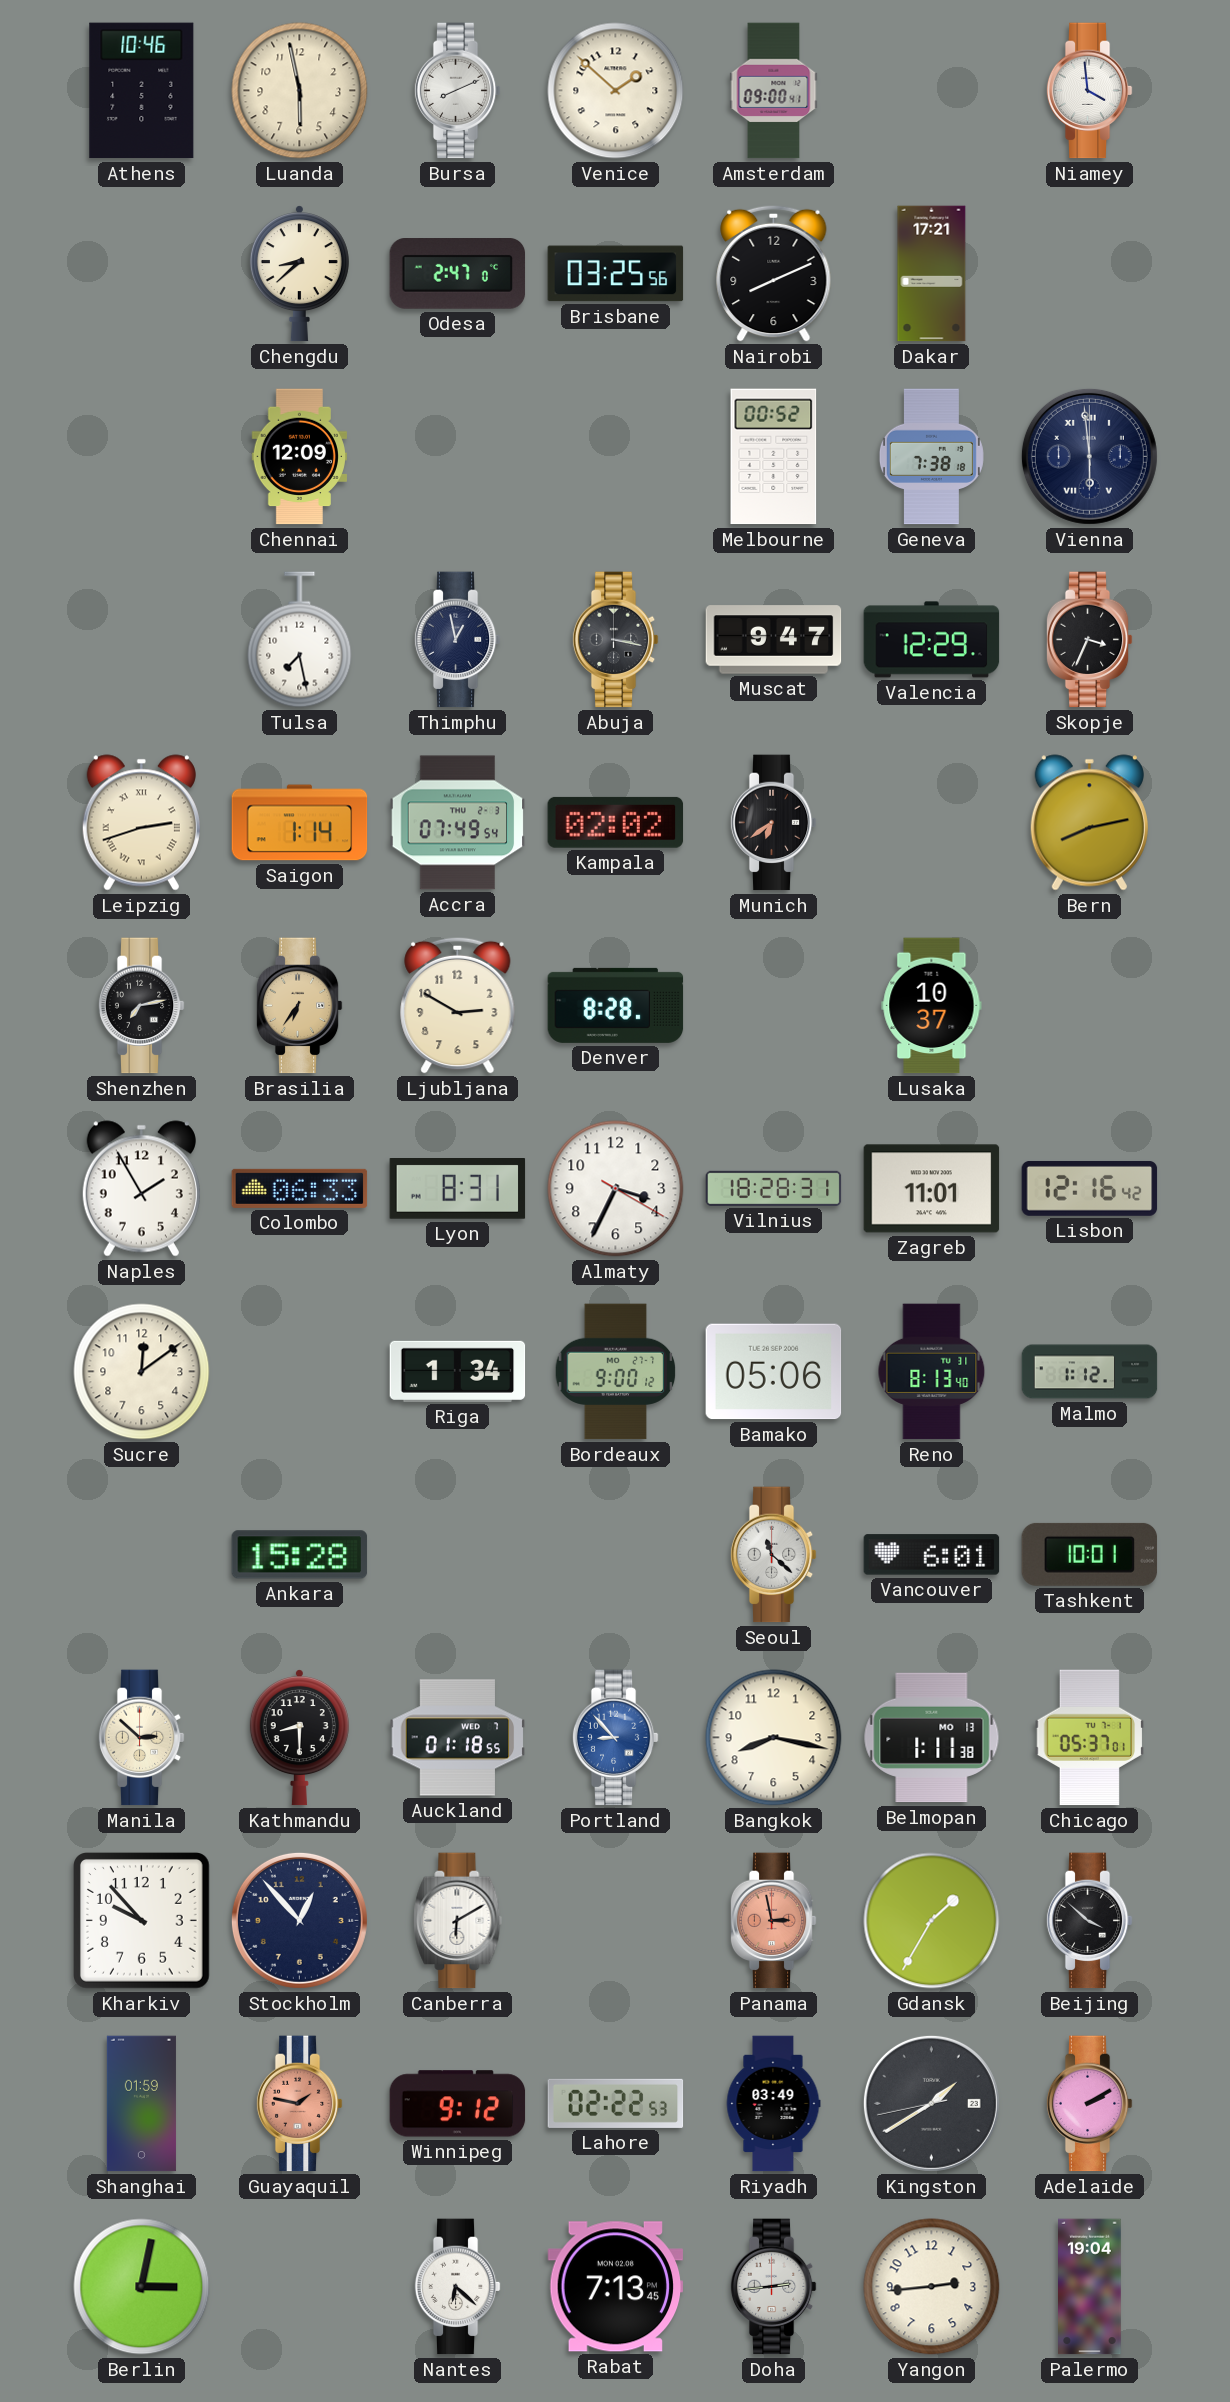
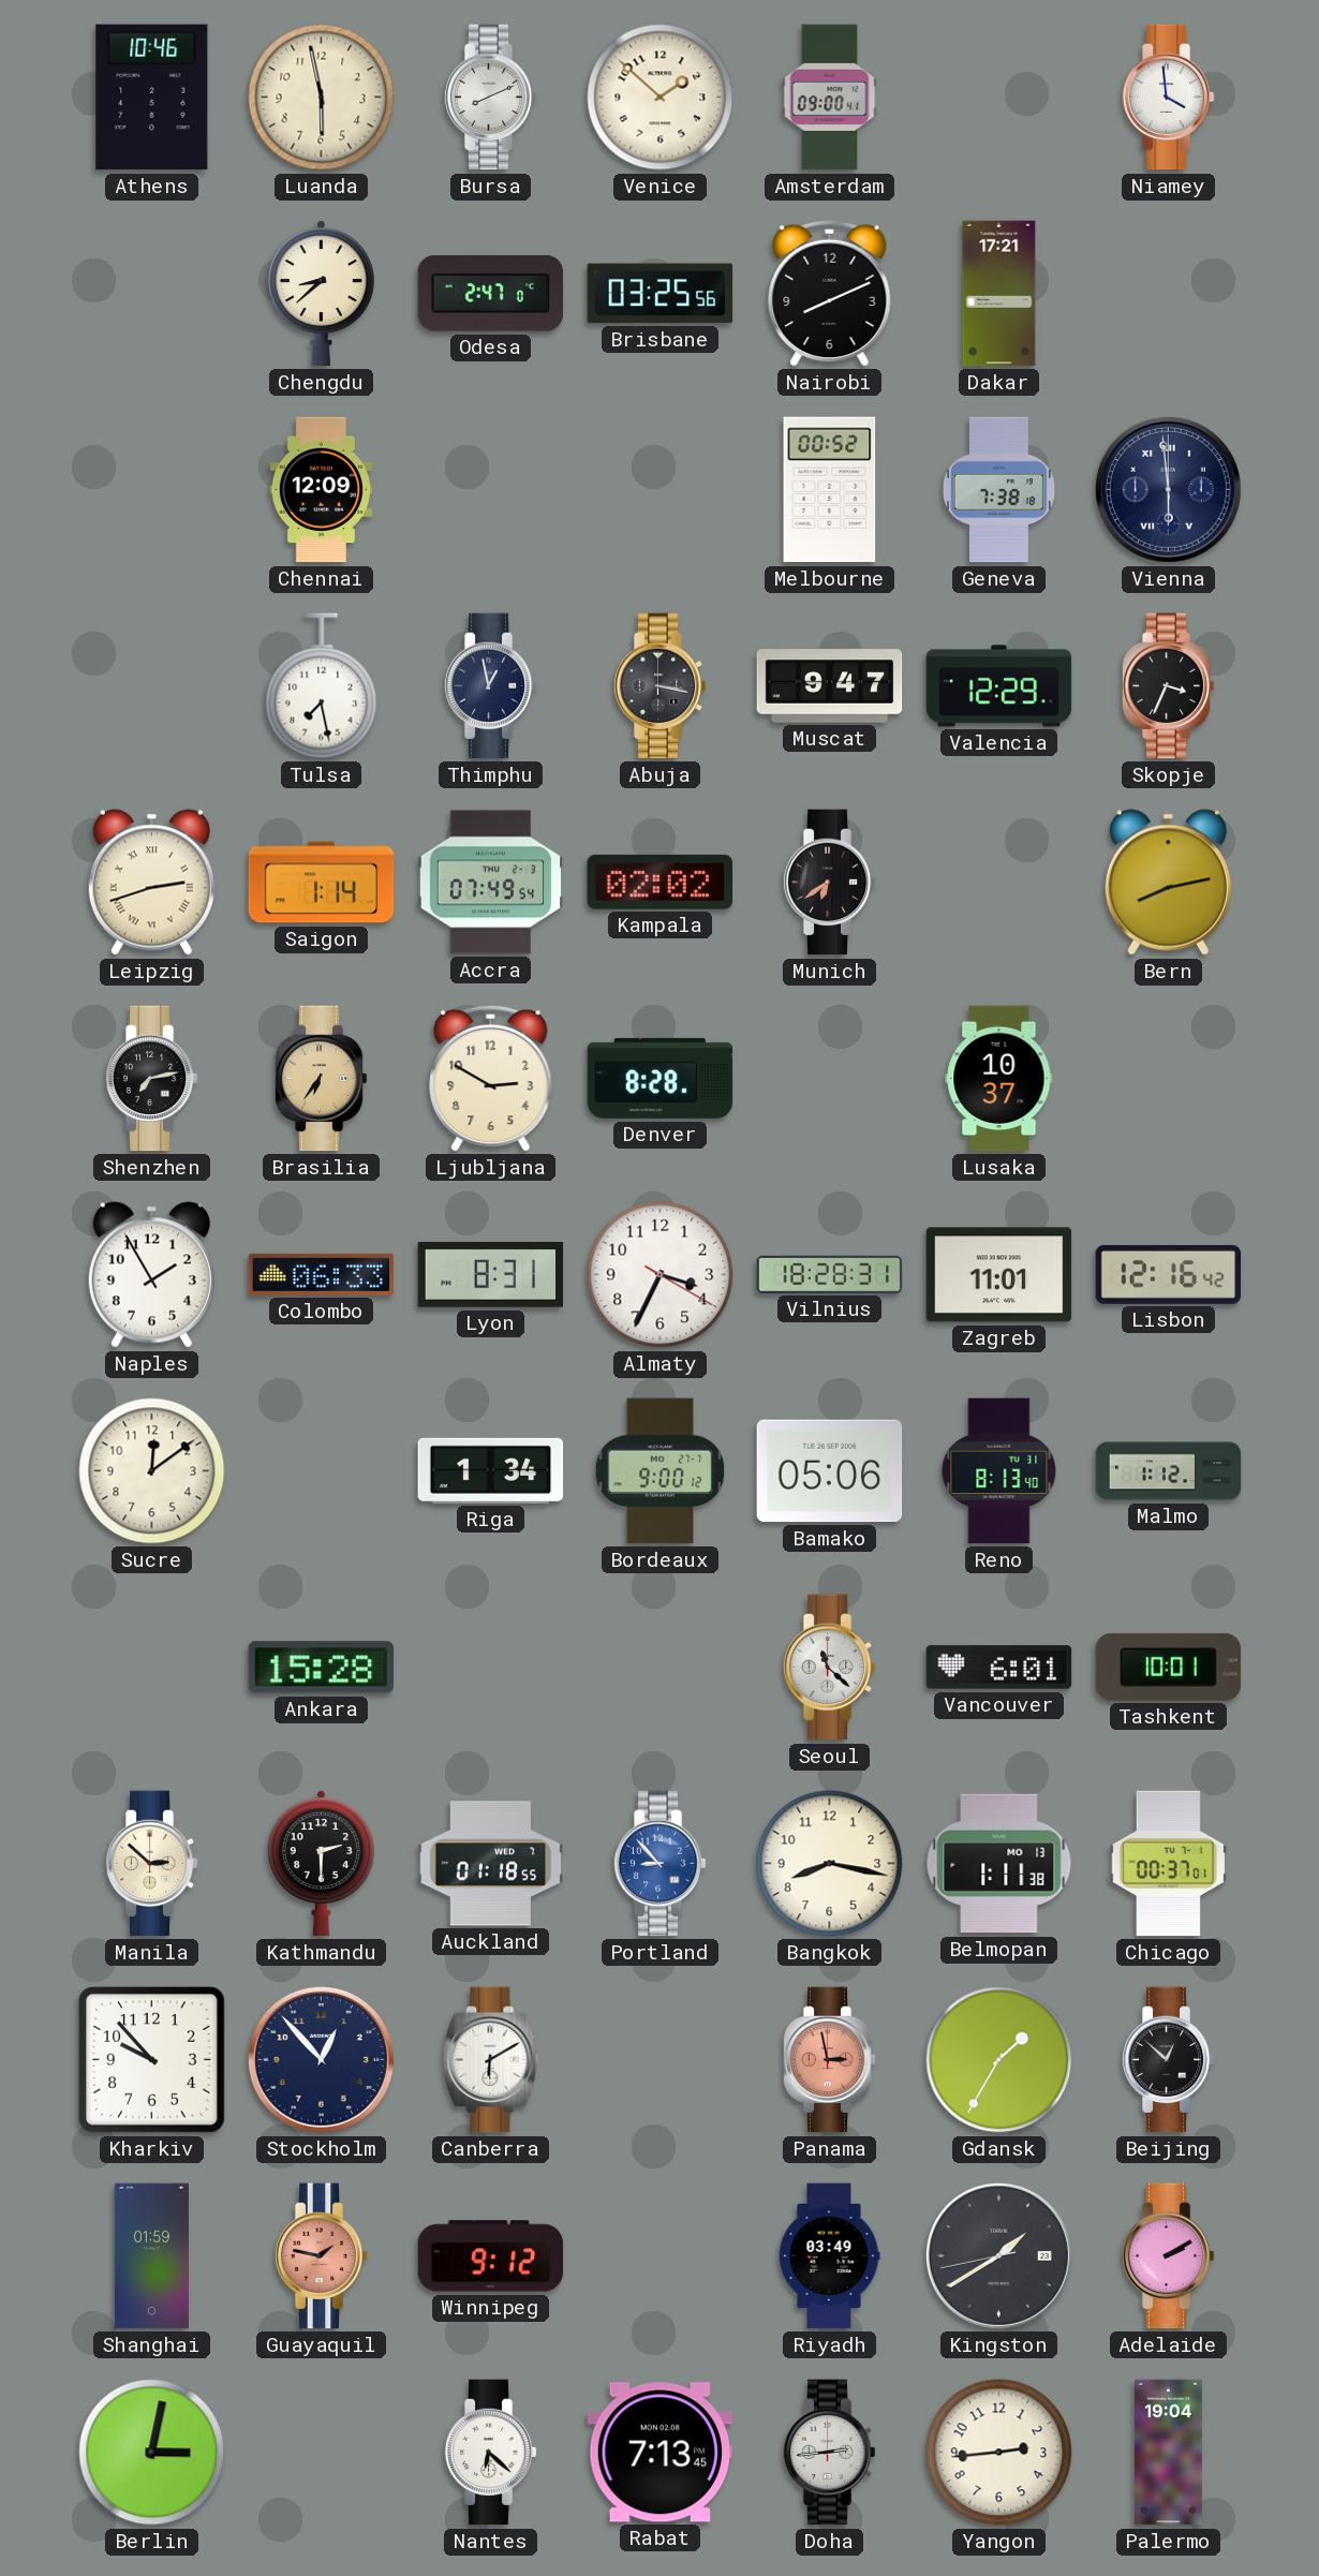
Kathmandu: 8:30 -> 2:30 (321, 1864)
Chicago: 05:37 -> 00:37 (1169, 1864)
Beijing: 3:52 -> 12:52 (1168, 2060)
Lahore: 02:22 -> none (616, 2103)
